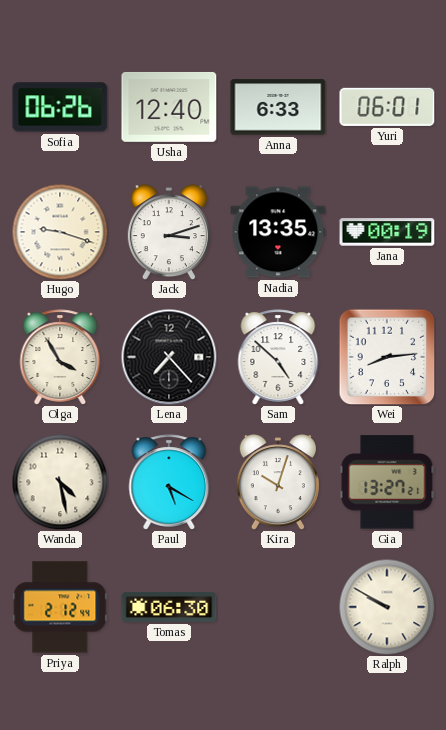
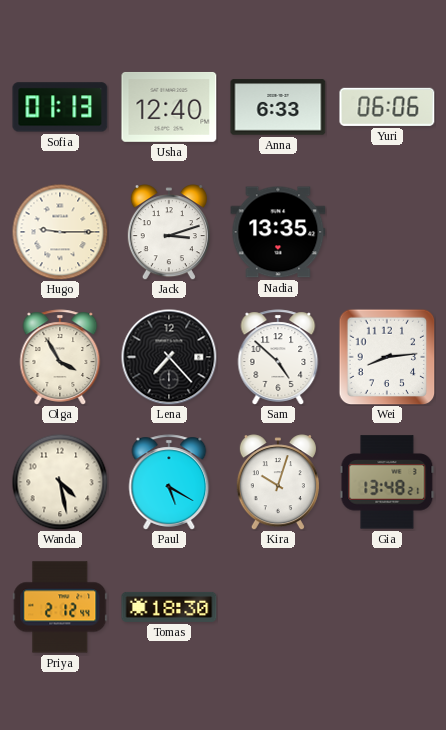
Sofia: 06:26 -> 01:13 (60, 107)
Yuri: 06:01 -> 06:06 (387, 107)
Hugo: 9:18 -> 9:15 (60, 232)
Jana: 00:19 -> none (387, 232)
Gia: 13:27 -> 13:48 (387, 482)
Tomas: 06:30 -> 18:30 (169, 607)
Ralph: 9:50 -> none (387, 607)
